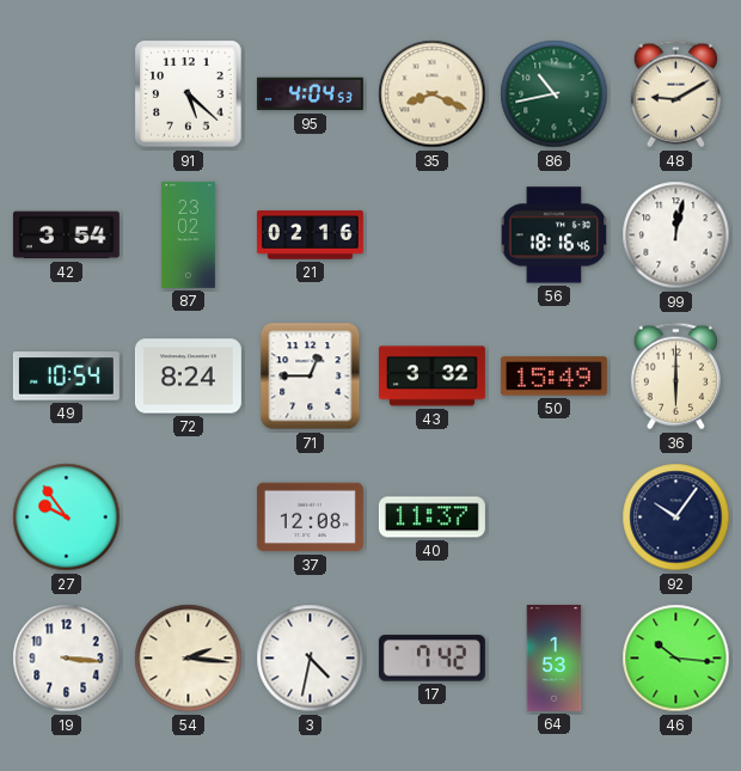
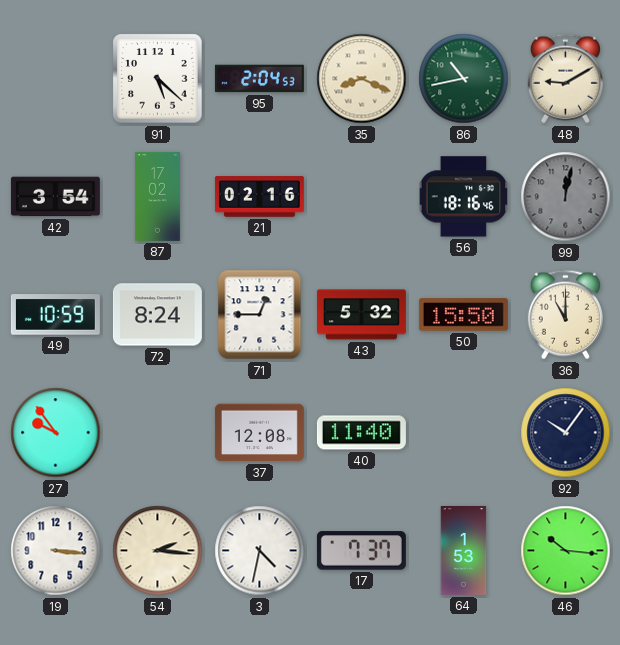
95: 4:04 -> 2:04 (259, 79)
87: 23:02 -> 17:02 (157, 196)
99 dial: white -> grey (566, 197)
49: 10:54 -> 10:59 (55, 315)
43: 3:32 -> 5:32 (361, 315)
50: 15:49 -> 15:50 (463, 315)
36: 6:00 -> 11:00 (565, 315)
40: 11:37 -> 11:40 (361, 433)
17: 7:42 -> 7:37 (361, 551)
